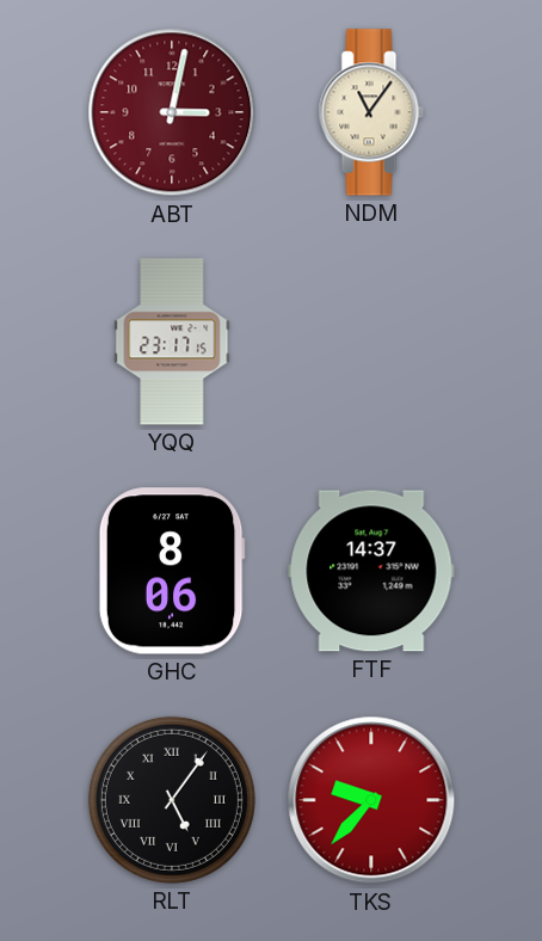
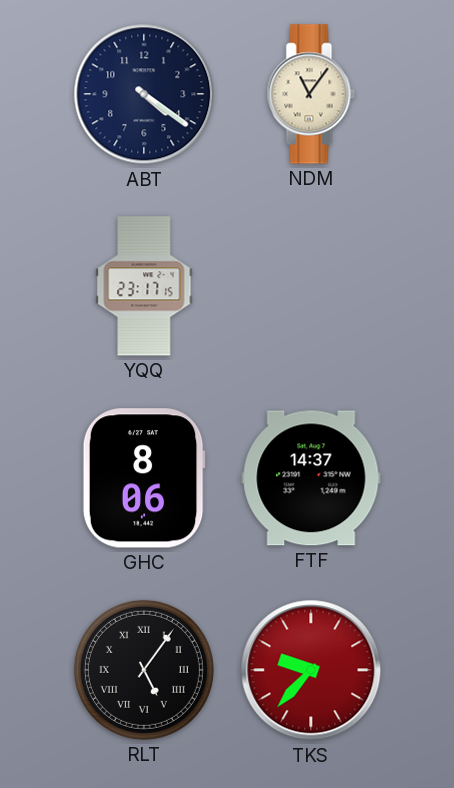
ABT: 3:02 -> 4:21 (144, 94)
ABT dial: burgundy -> navy (144, 94)
